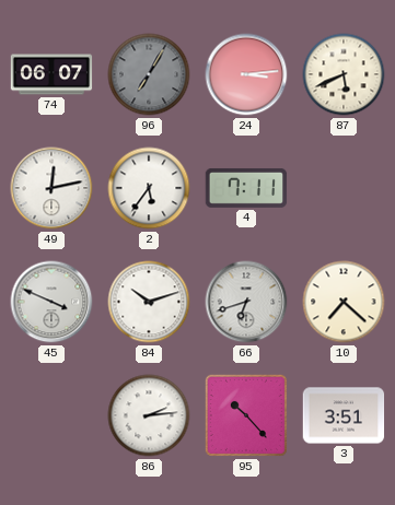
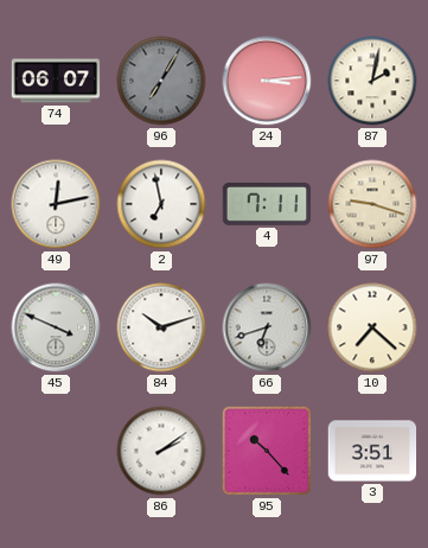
87: 5:41 -> 2:02 (372, 81)
2: 5:36 -> 6:58 (161, 204)
97: none -> 9:18 (372, 204)
86: 2:14 -> 2:09 (161, 451)
